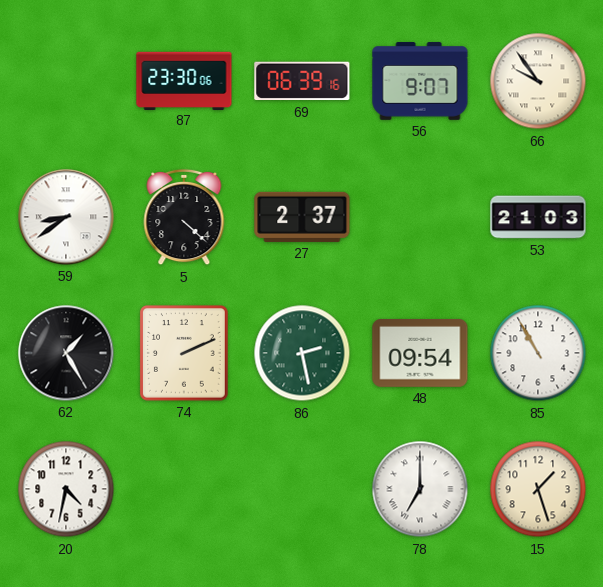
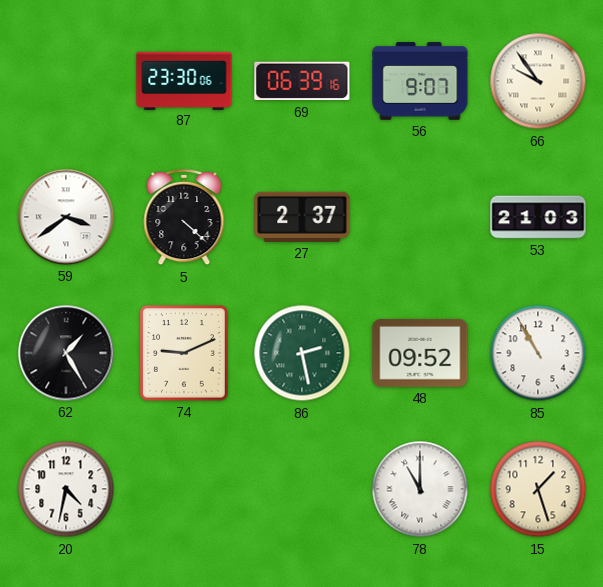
59: 8:39 -> 3:39 (66, 217)
74: 2:11 -> 9:11 (185, 354)
48: 09:54 -> 09:52 (420, 353)
78: 7:00 -> 11:00 (420, 489)
